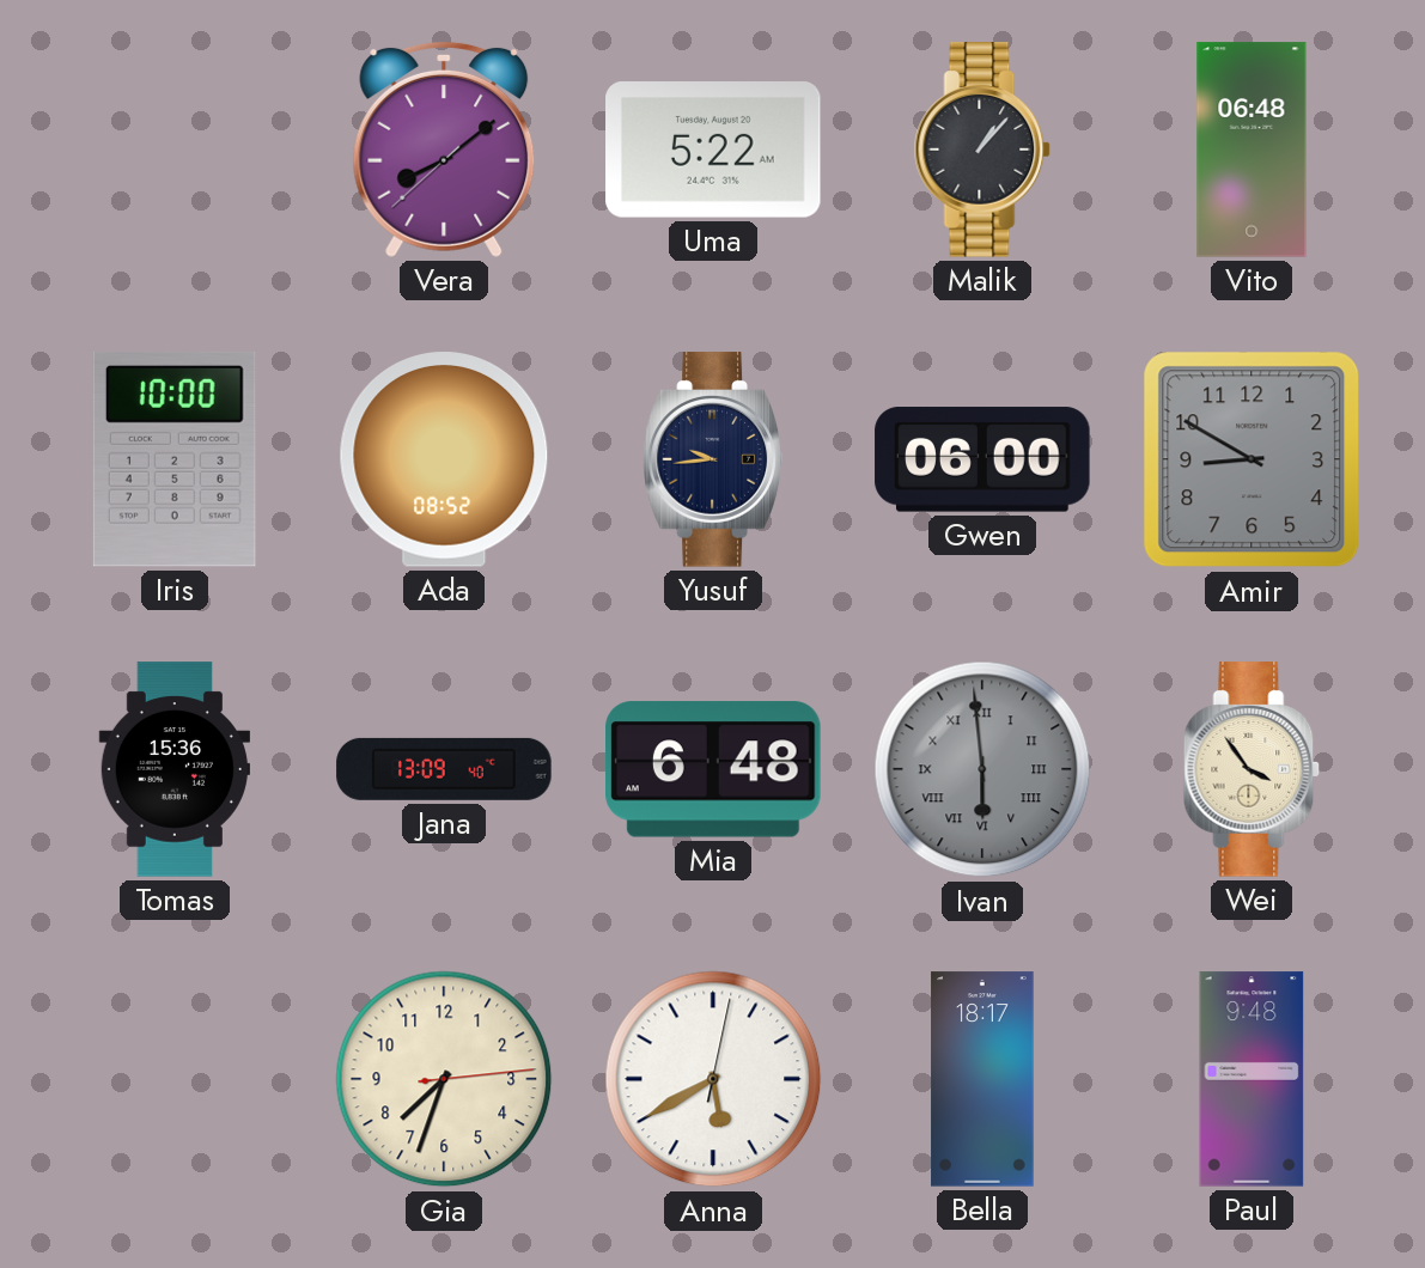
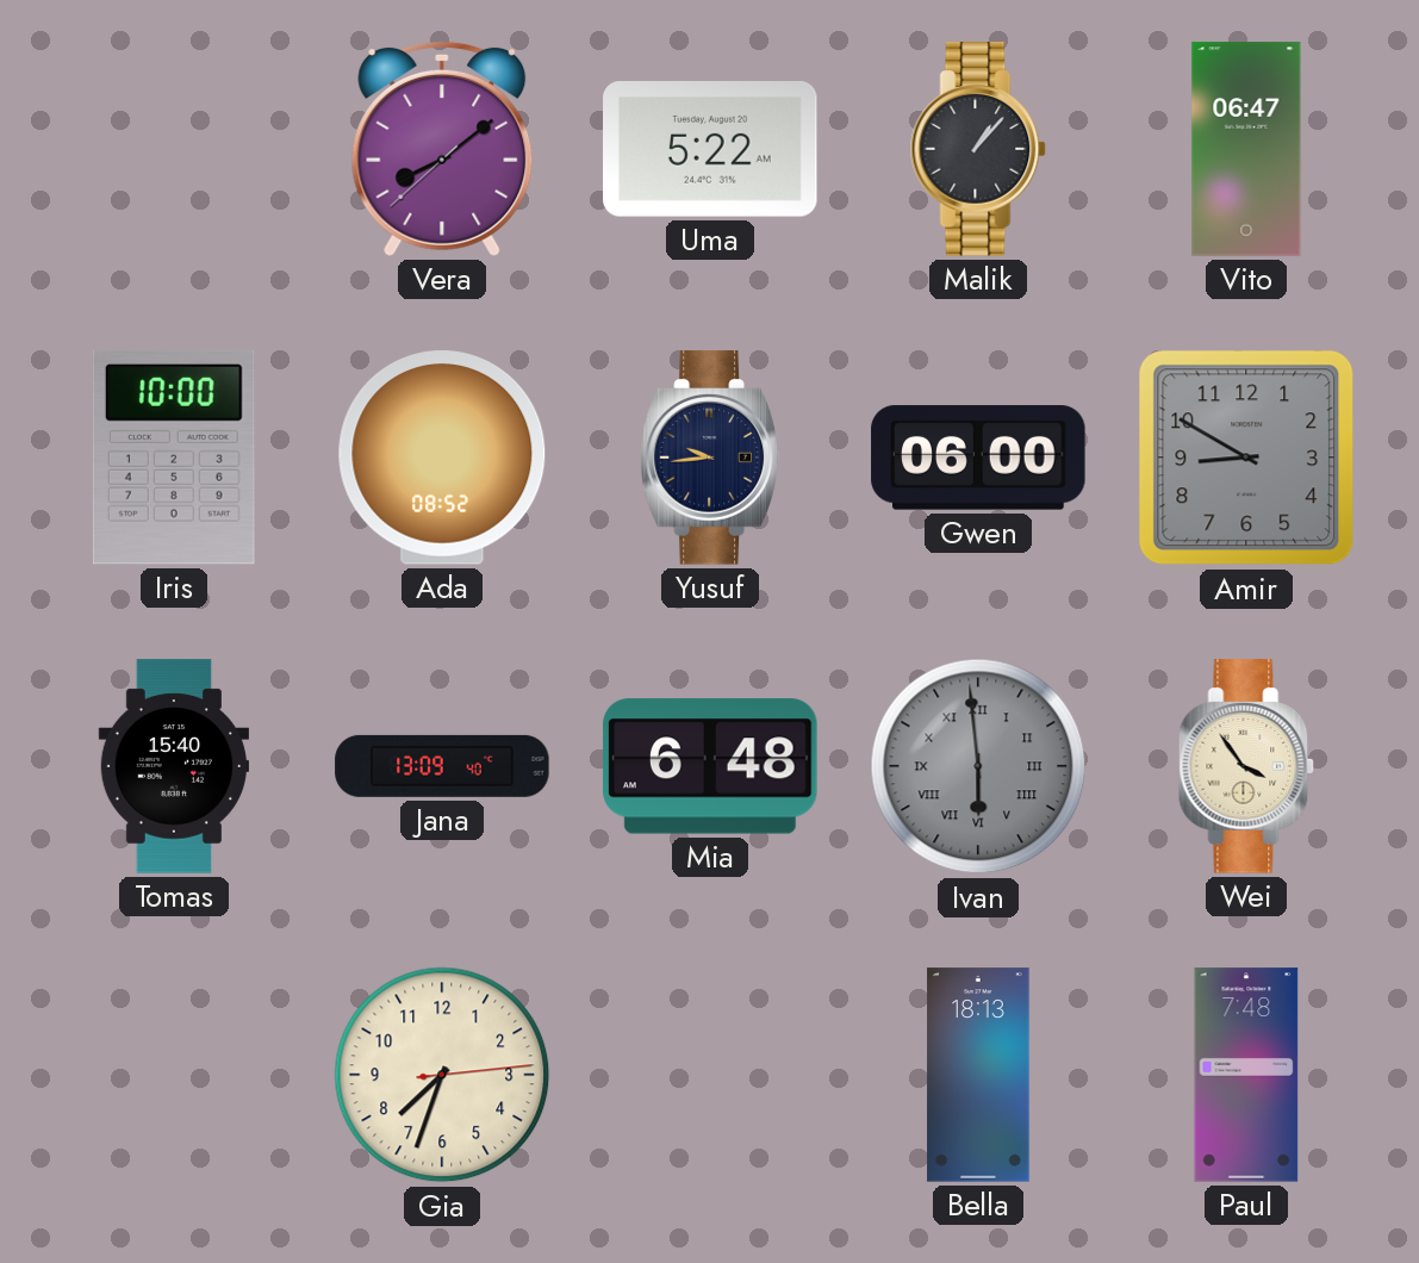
Vito: 06:48 -> 06:47 (1246, 149)
Tomas: 15:36 -> 15:40 (173, 766)
Anna: 5:40 -> none (713, 1079)
Bella: 18:17 -> 18:13 (978, 1075)
Paul: 9:48 -> 7:48 (1246, 1075)
